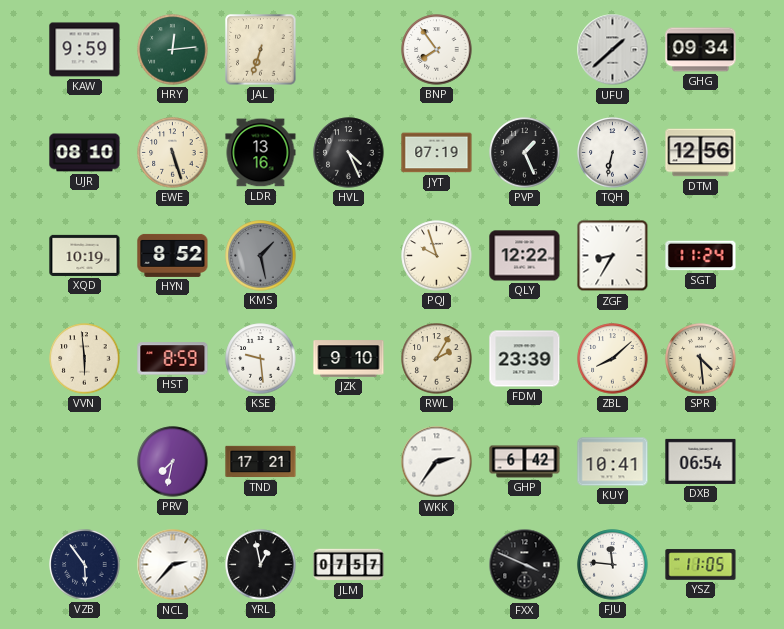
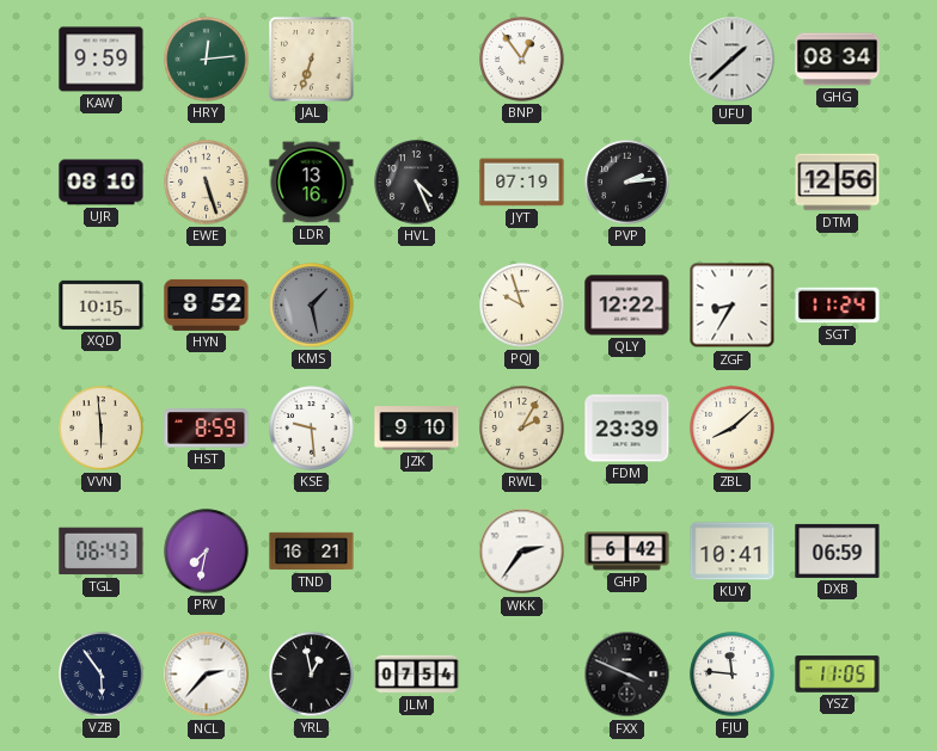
BNP: 7:54 -> 12:54 (522, 60)
GHG: 09:34 -> 08:34 (838, 60)
PVP: 1:26 -> 2:14 (627, 183)
TQH: 6:32 -> none (613, 153)
XQD: 10:19 -> 10:15 (102, 304)
SPR: 4:29 -> none (701, 359)
TGL: none -> 06:43 (102, 552)
TND: 17:21 -> 16:21 (312, 552)
DXB: 06:54 -> 06:59 (838, 550)
JLM: 07:57 -> 07:54 (417, 675)
